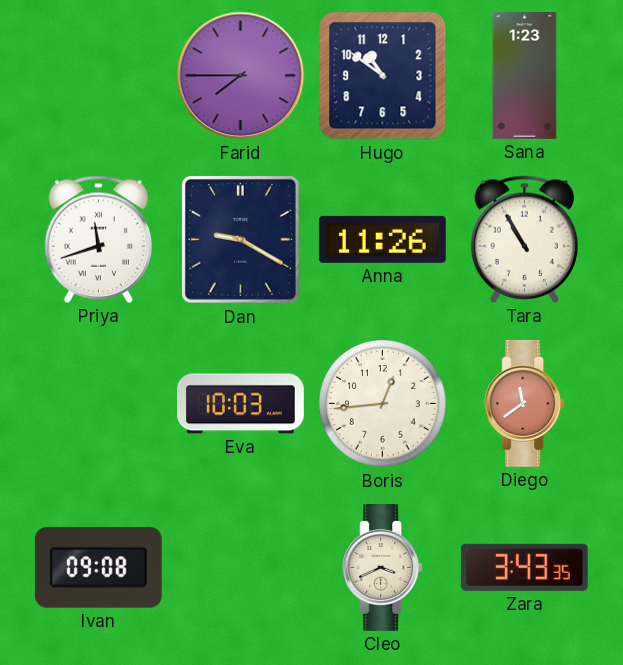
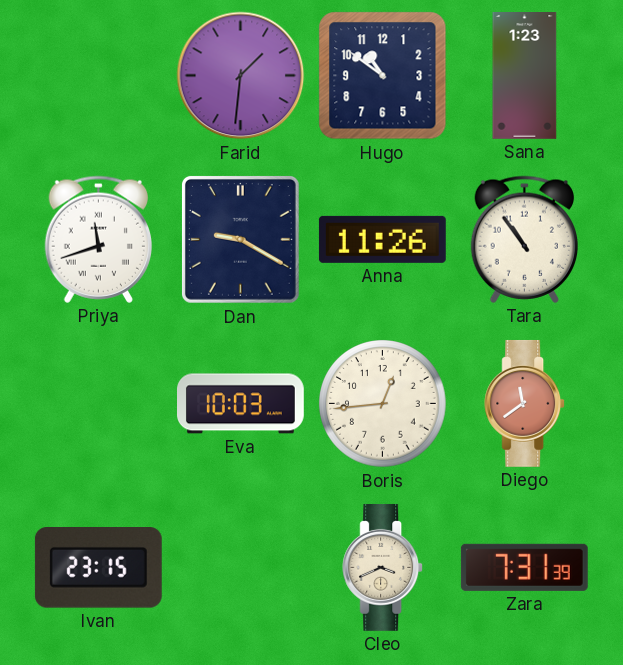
Farid: 7:45 -> 1:31 (241, 76)
Tara: 10:55 -> 10:54 (524, 239)
Ivan: 09:08 -> 23:15 (98, 568)
Zara: 3:43 -> 7:31 (524, 567)
